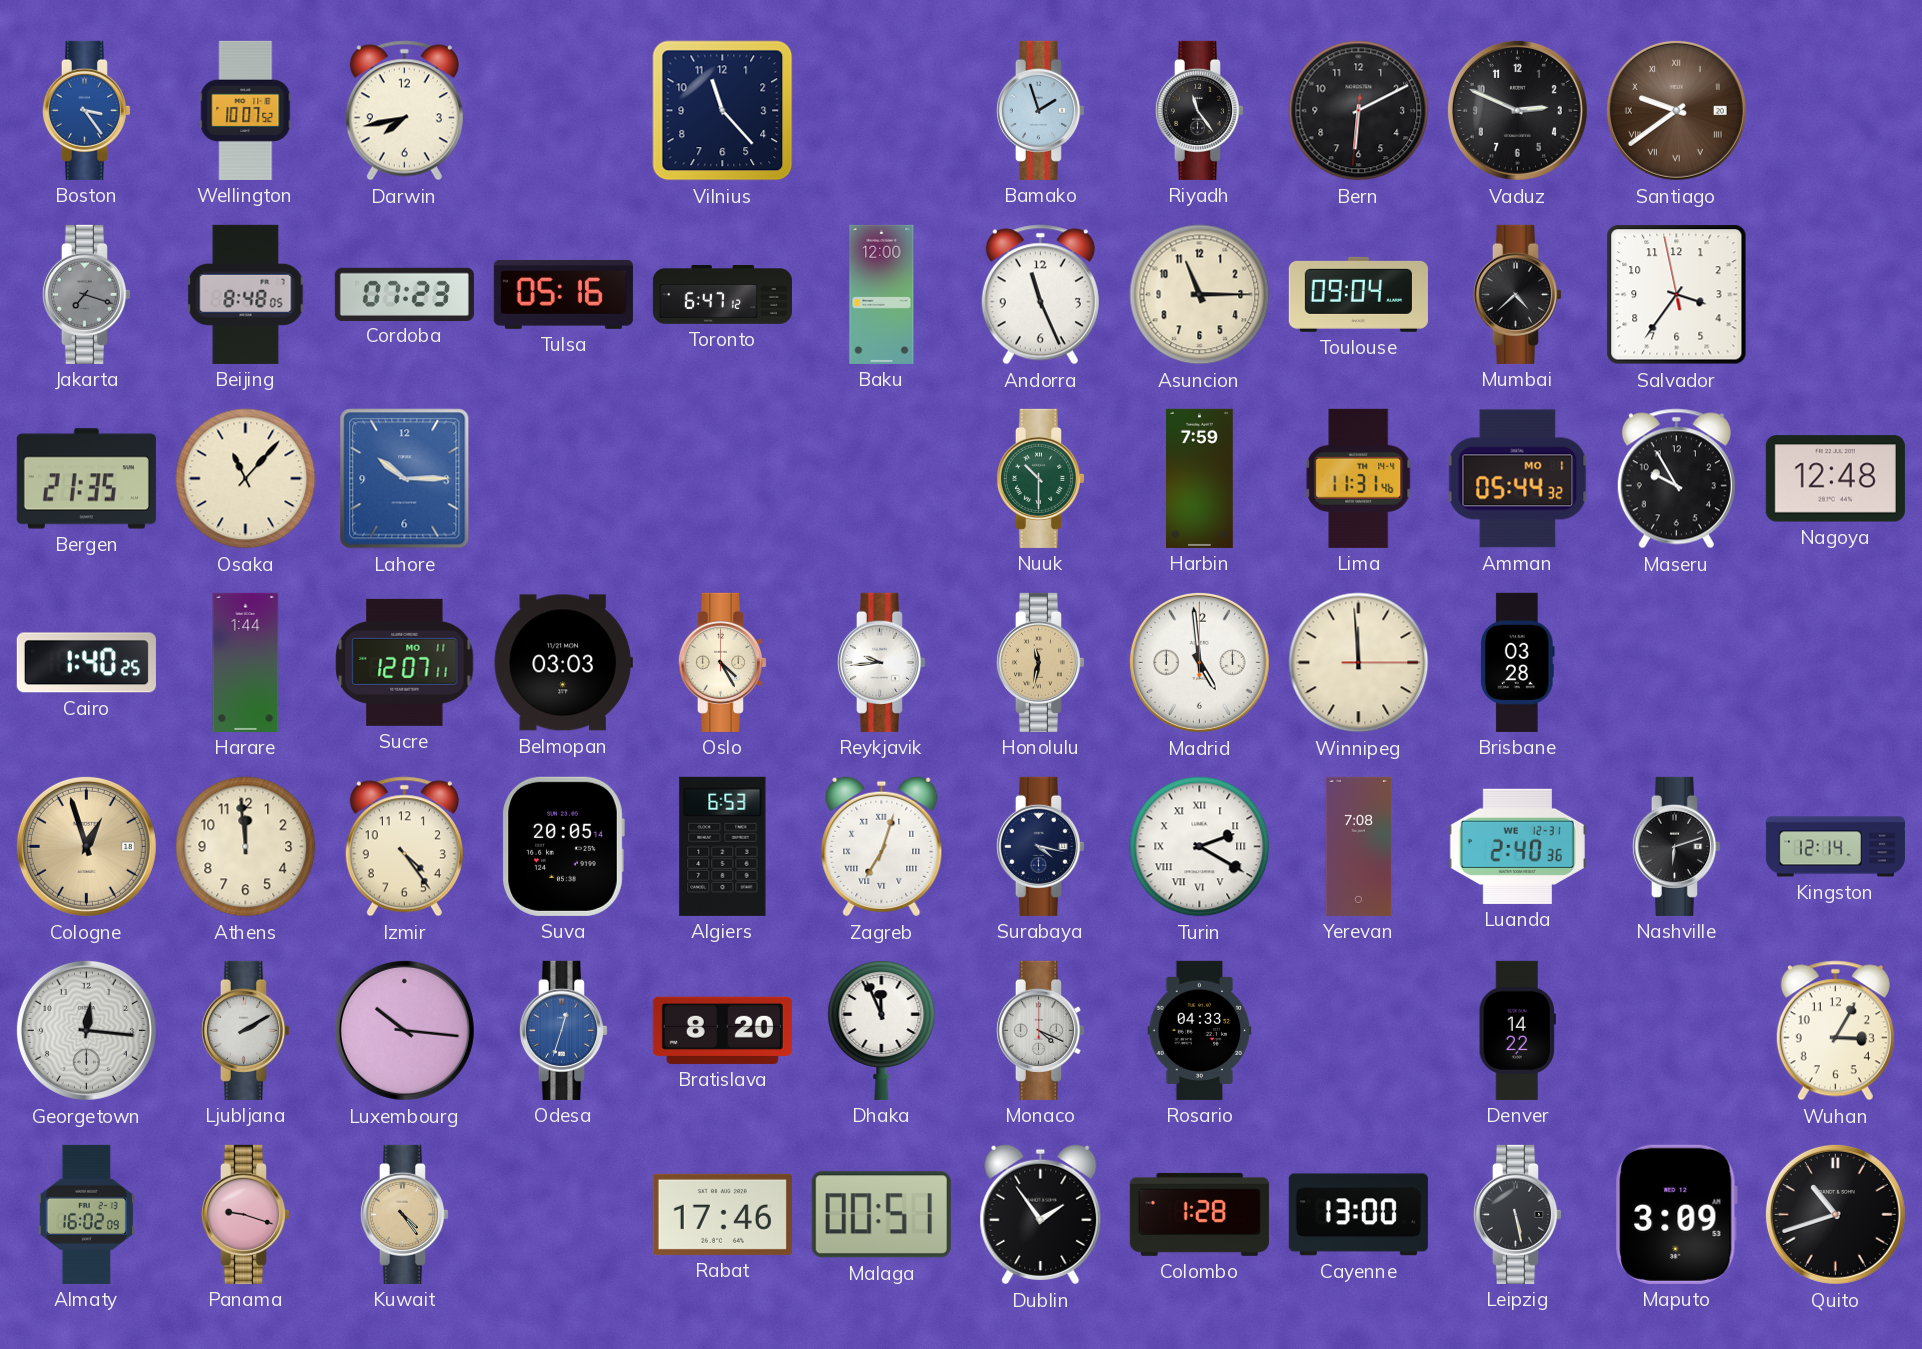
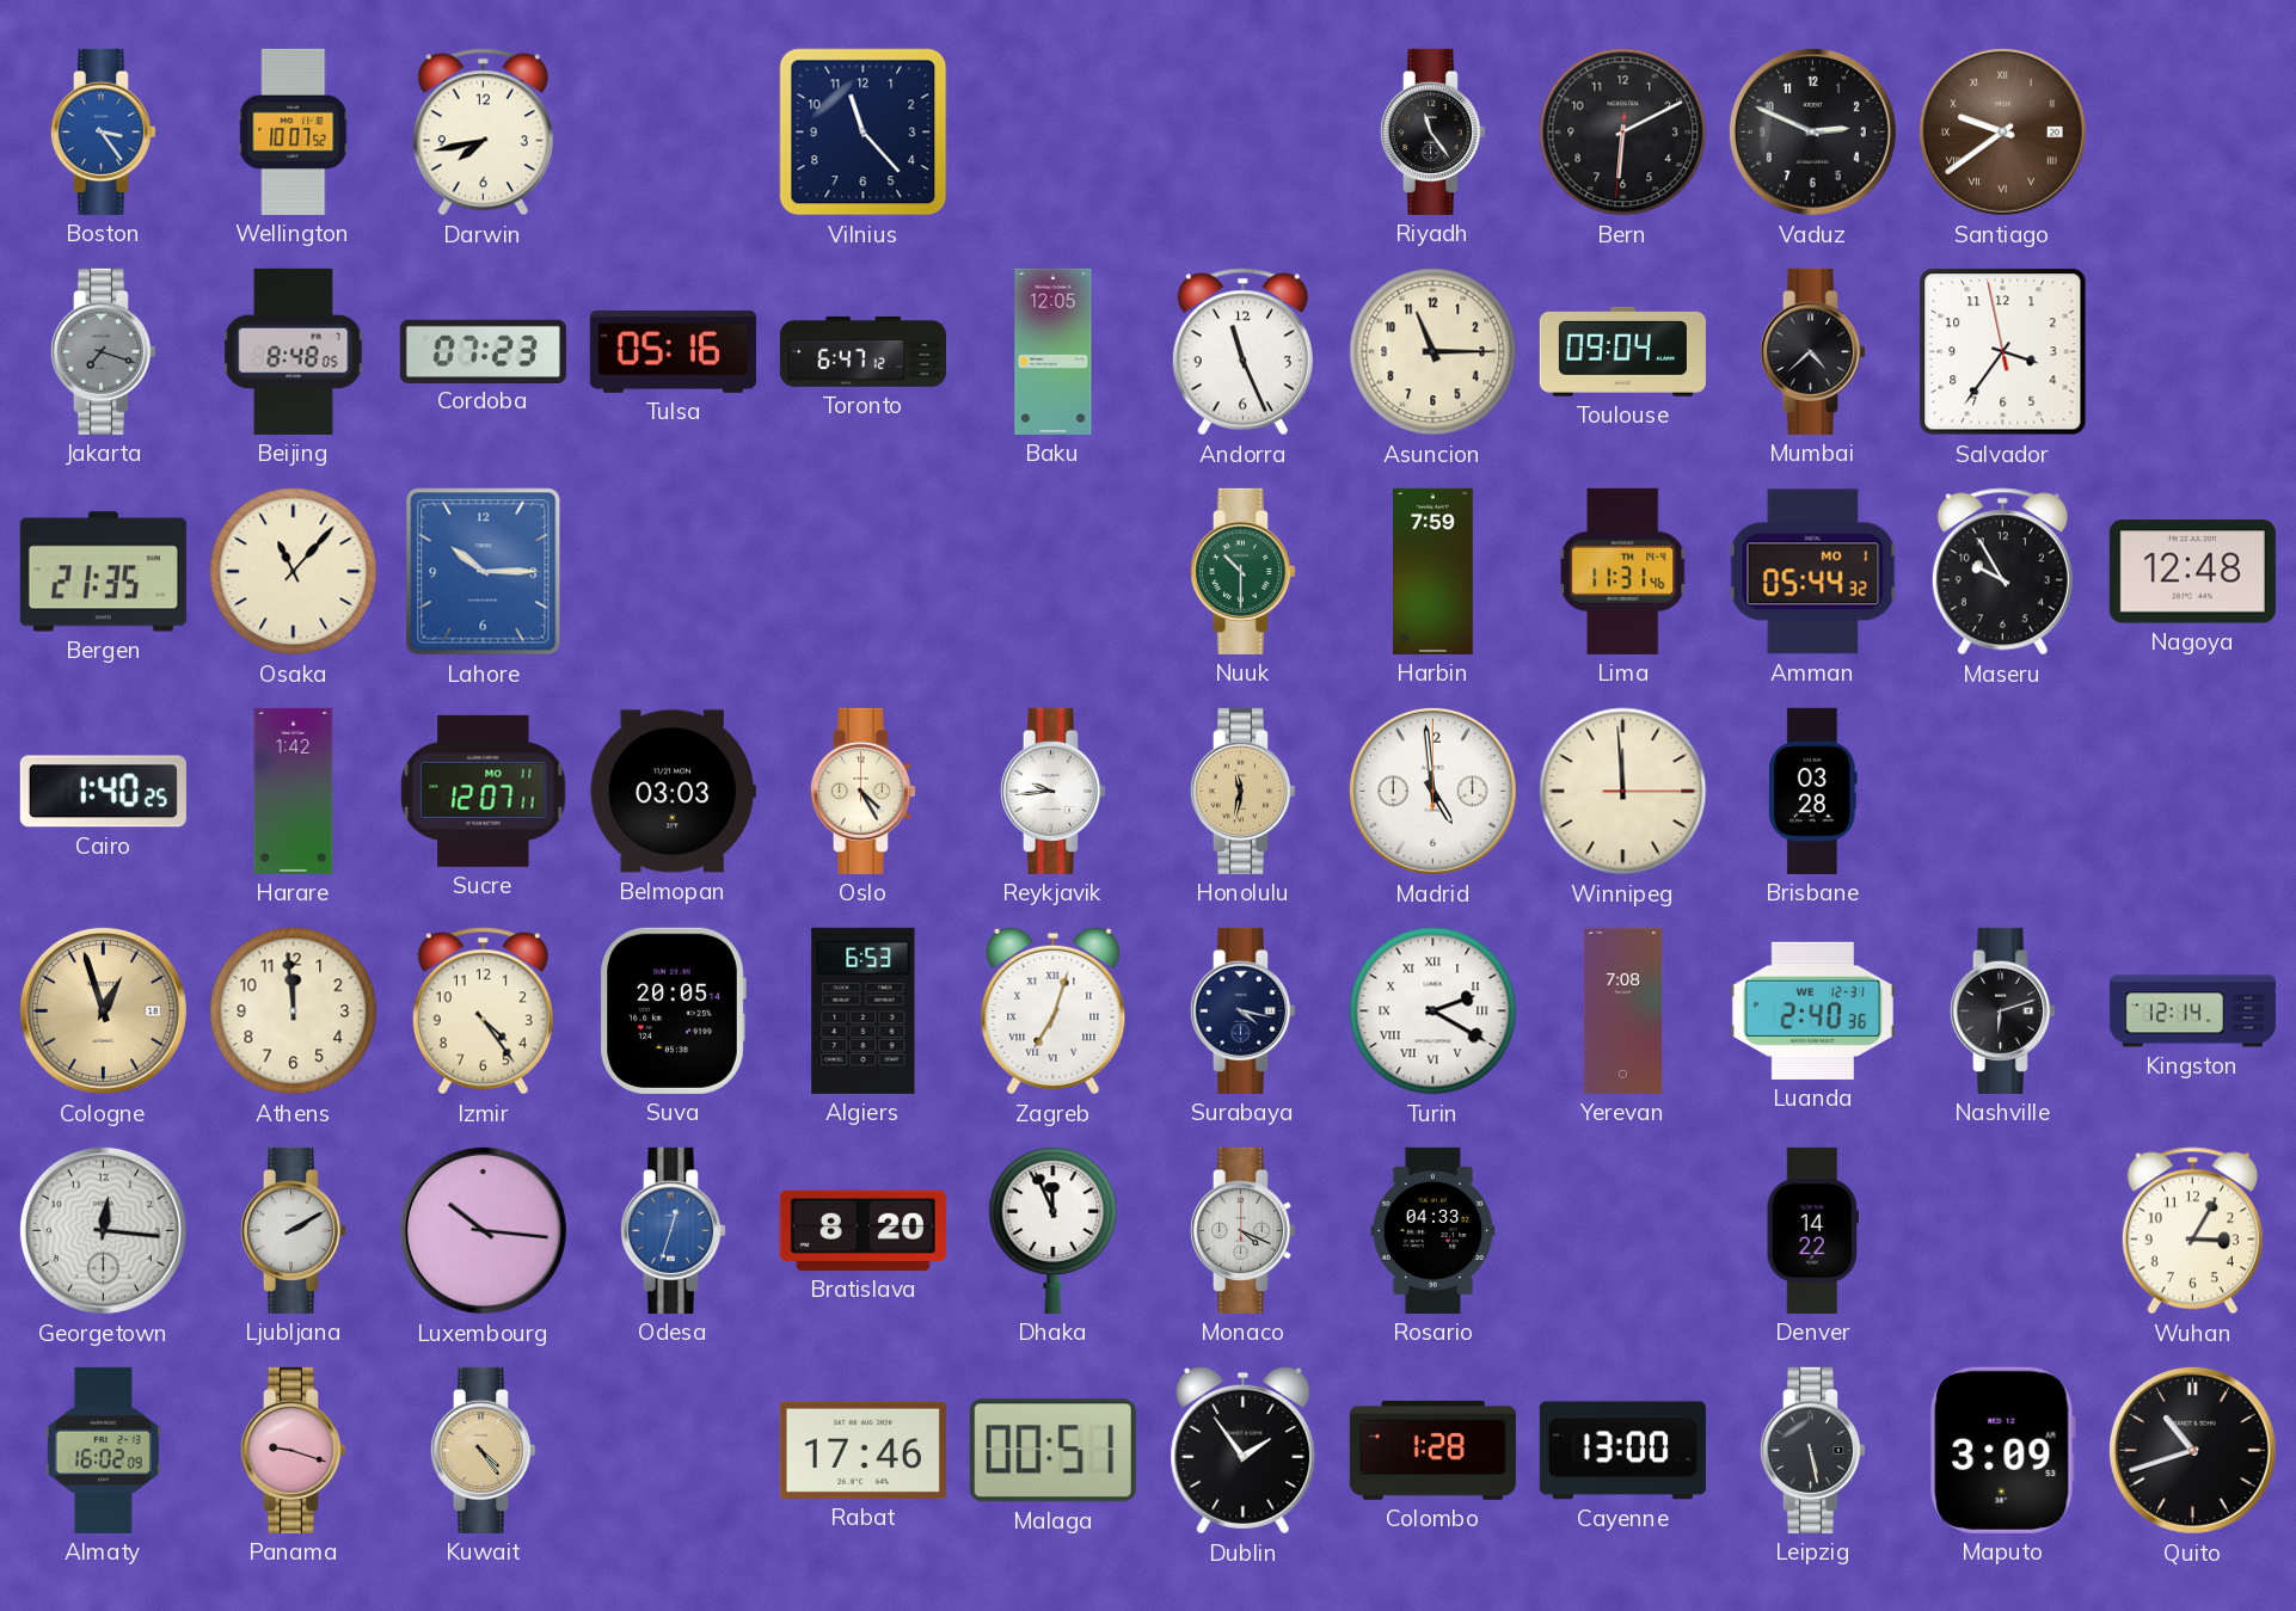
Bamako: 1:57 -> none (1040, 110)
Baku: 12:00 -> 12:05 (1054, 351)
Harare: 1:44 -> 1:42 (294, 791)
